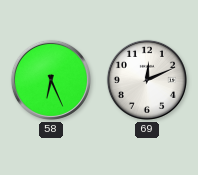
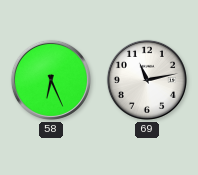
69: 12:11 -> 11:13 (147, 80)
